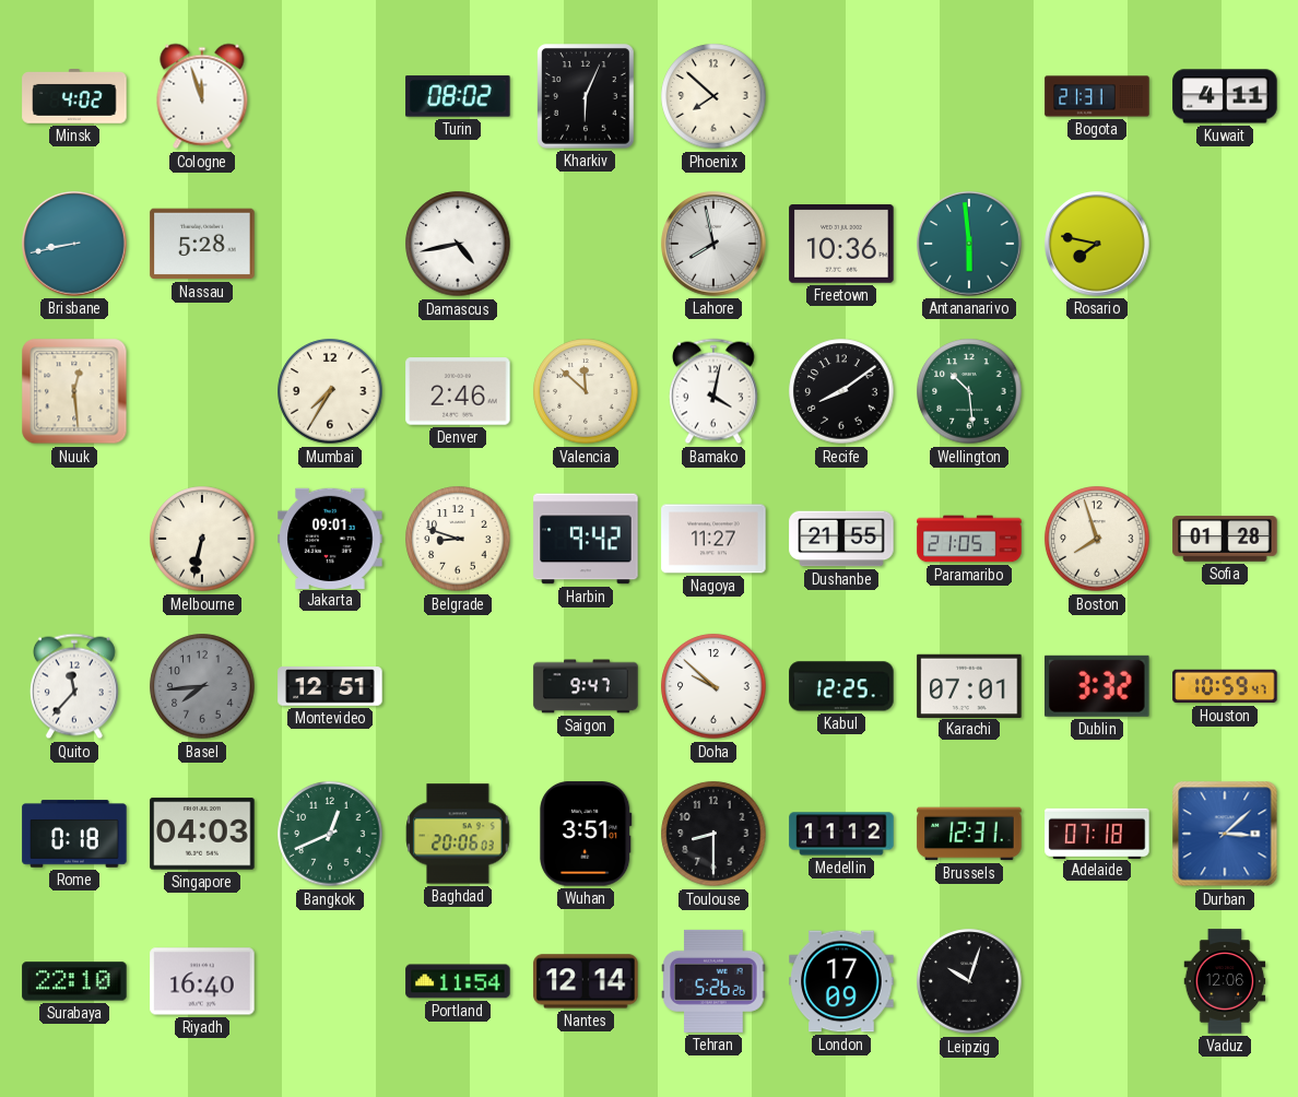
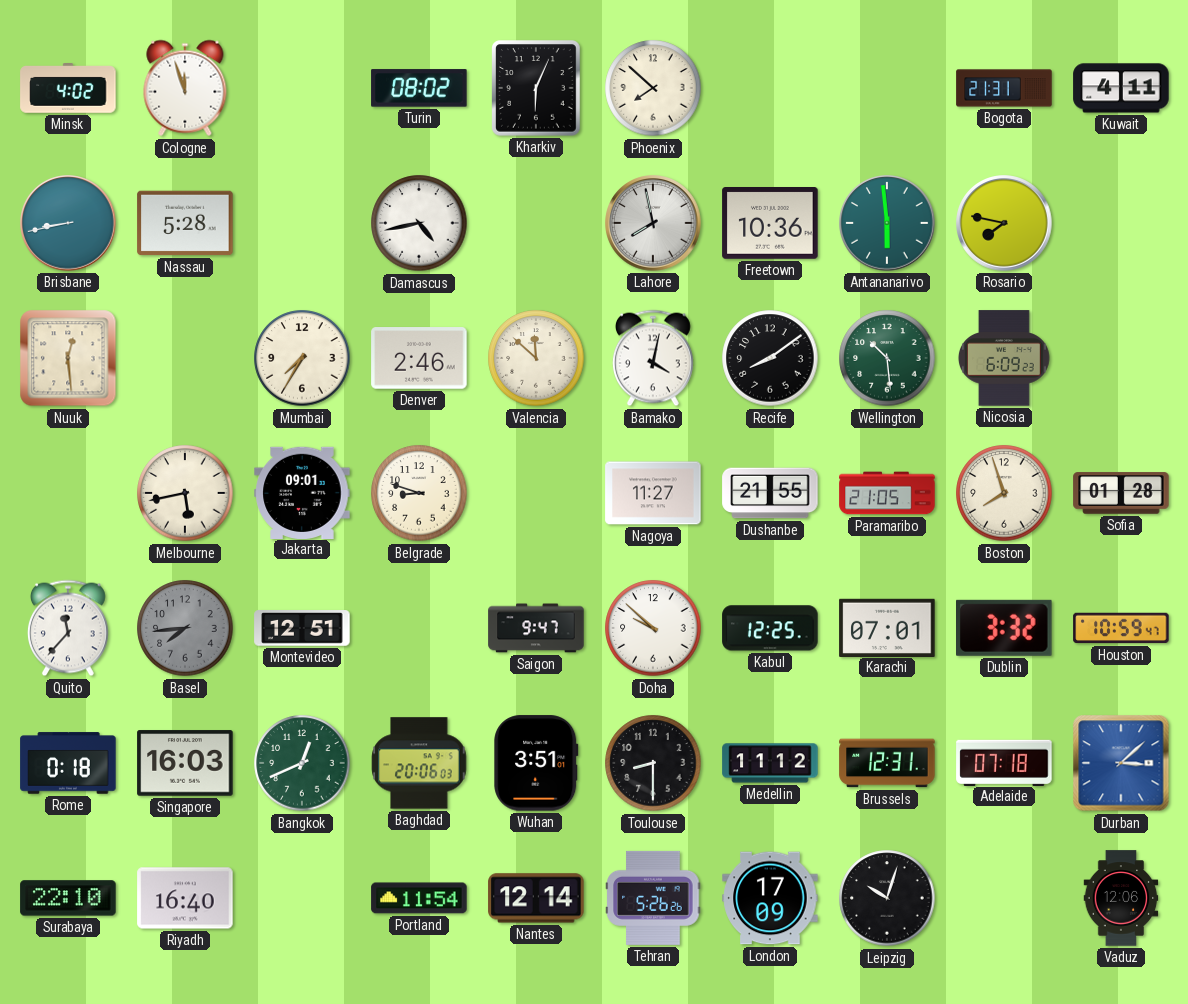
Nicosia: none -> 6:09 (1004, 358)
Melbourne: 6:32 -> 5:43 (185, 493)
Harbin: 9:42 -> none (586, 539)
Singapore: 04:03 -> 16:03 (185, 763)
